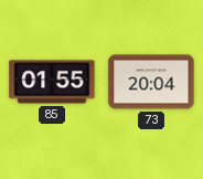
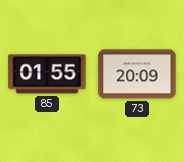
73: 20:04 -> 20:09 (137, 74)
